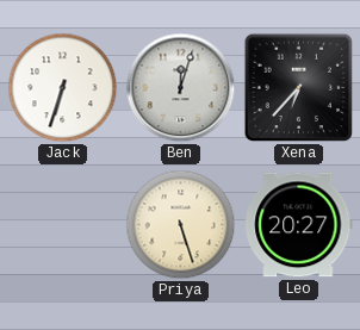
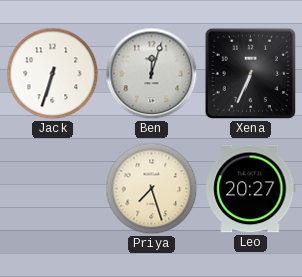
Xena: 6:37 -> 6:34 (251, 74)
Priya: 5:27 -> 7:27 (152, 189)
